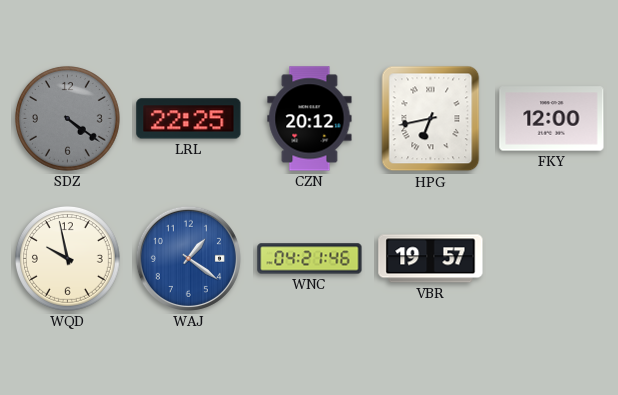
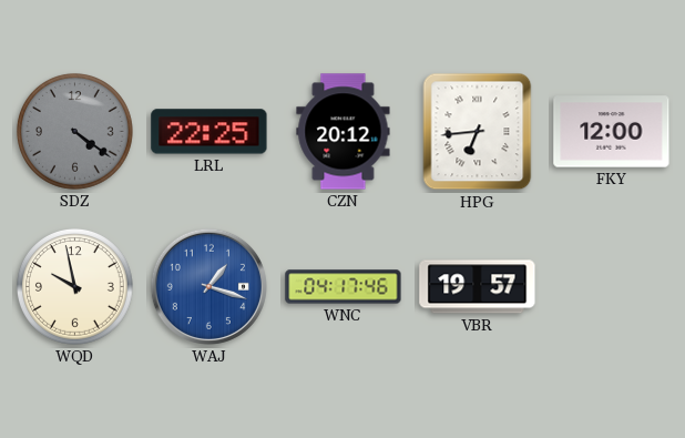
HPG: 6:43 -> 6:44 (478, 132)
WAJ: 1:21 -> 1:18 (208, 286)
WNC: 04:21 -> 04:17 (344, 287)
